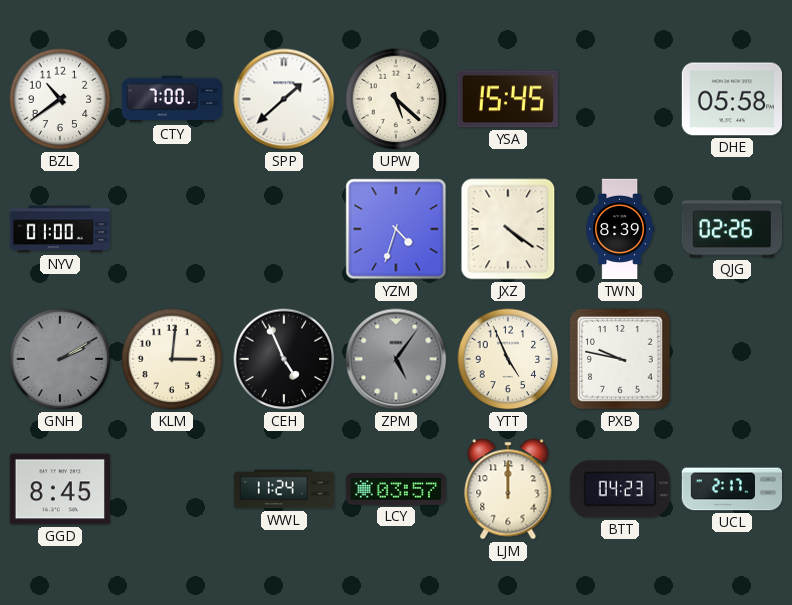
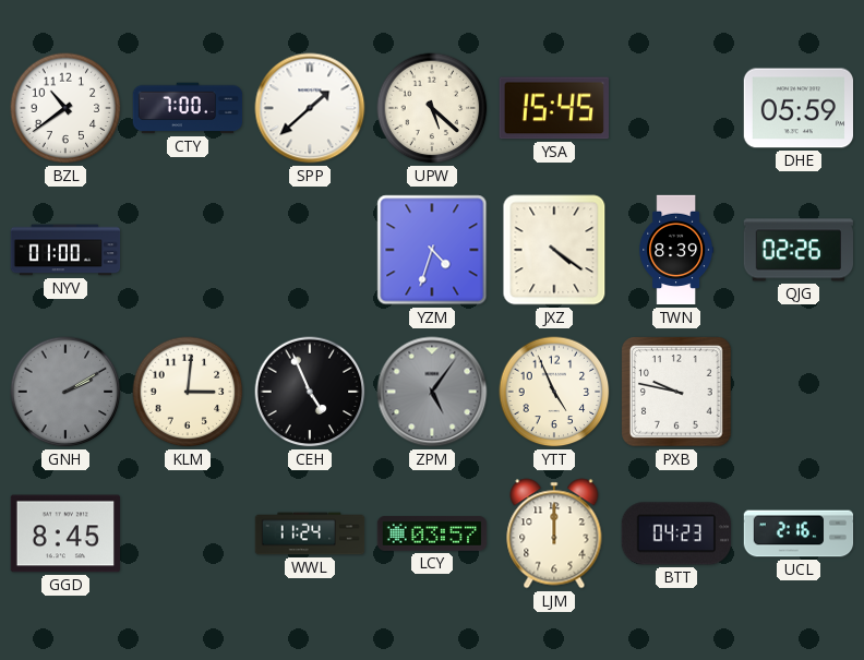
DHE: 05:58 -> 05:59 (797, 108)
UCL: 2:17 -> 2:16 (799, 533)
